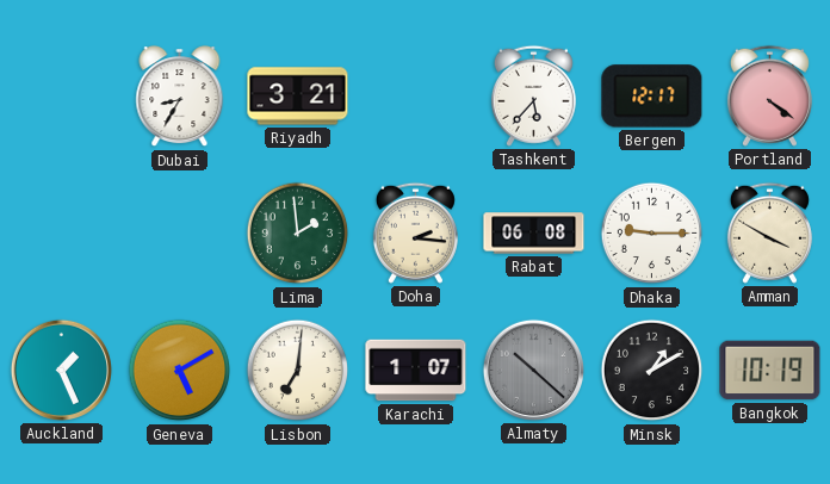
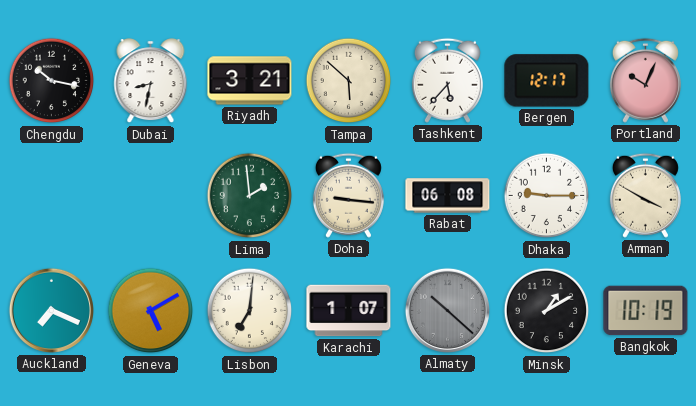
Chengdu: none -> 10:17 (52, 81)
Dubai: 8:35 -> 8:32 (151, 81)
Tampa: none -> 5:52 (349, 81)
Portland: 4:21 -> 10:04 (645, 80)
Doha: 2:16 -> 9:16 (348, 195)
Auckland: 1:26 -> 7:19 (51, 310)
